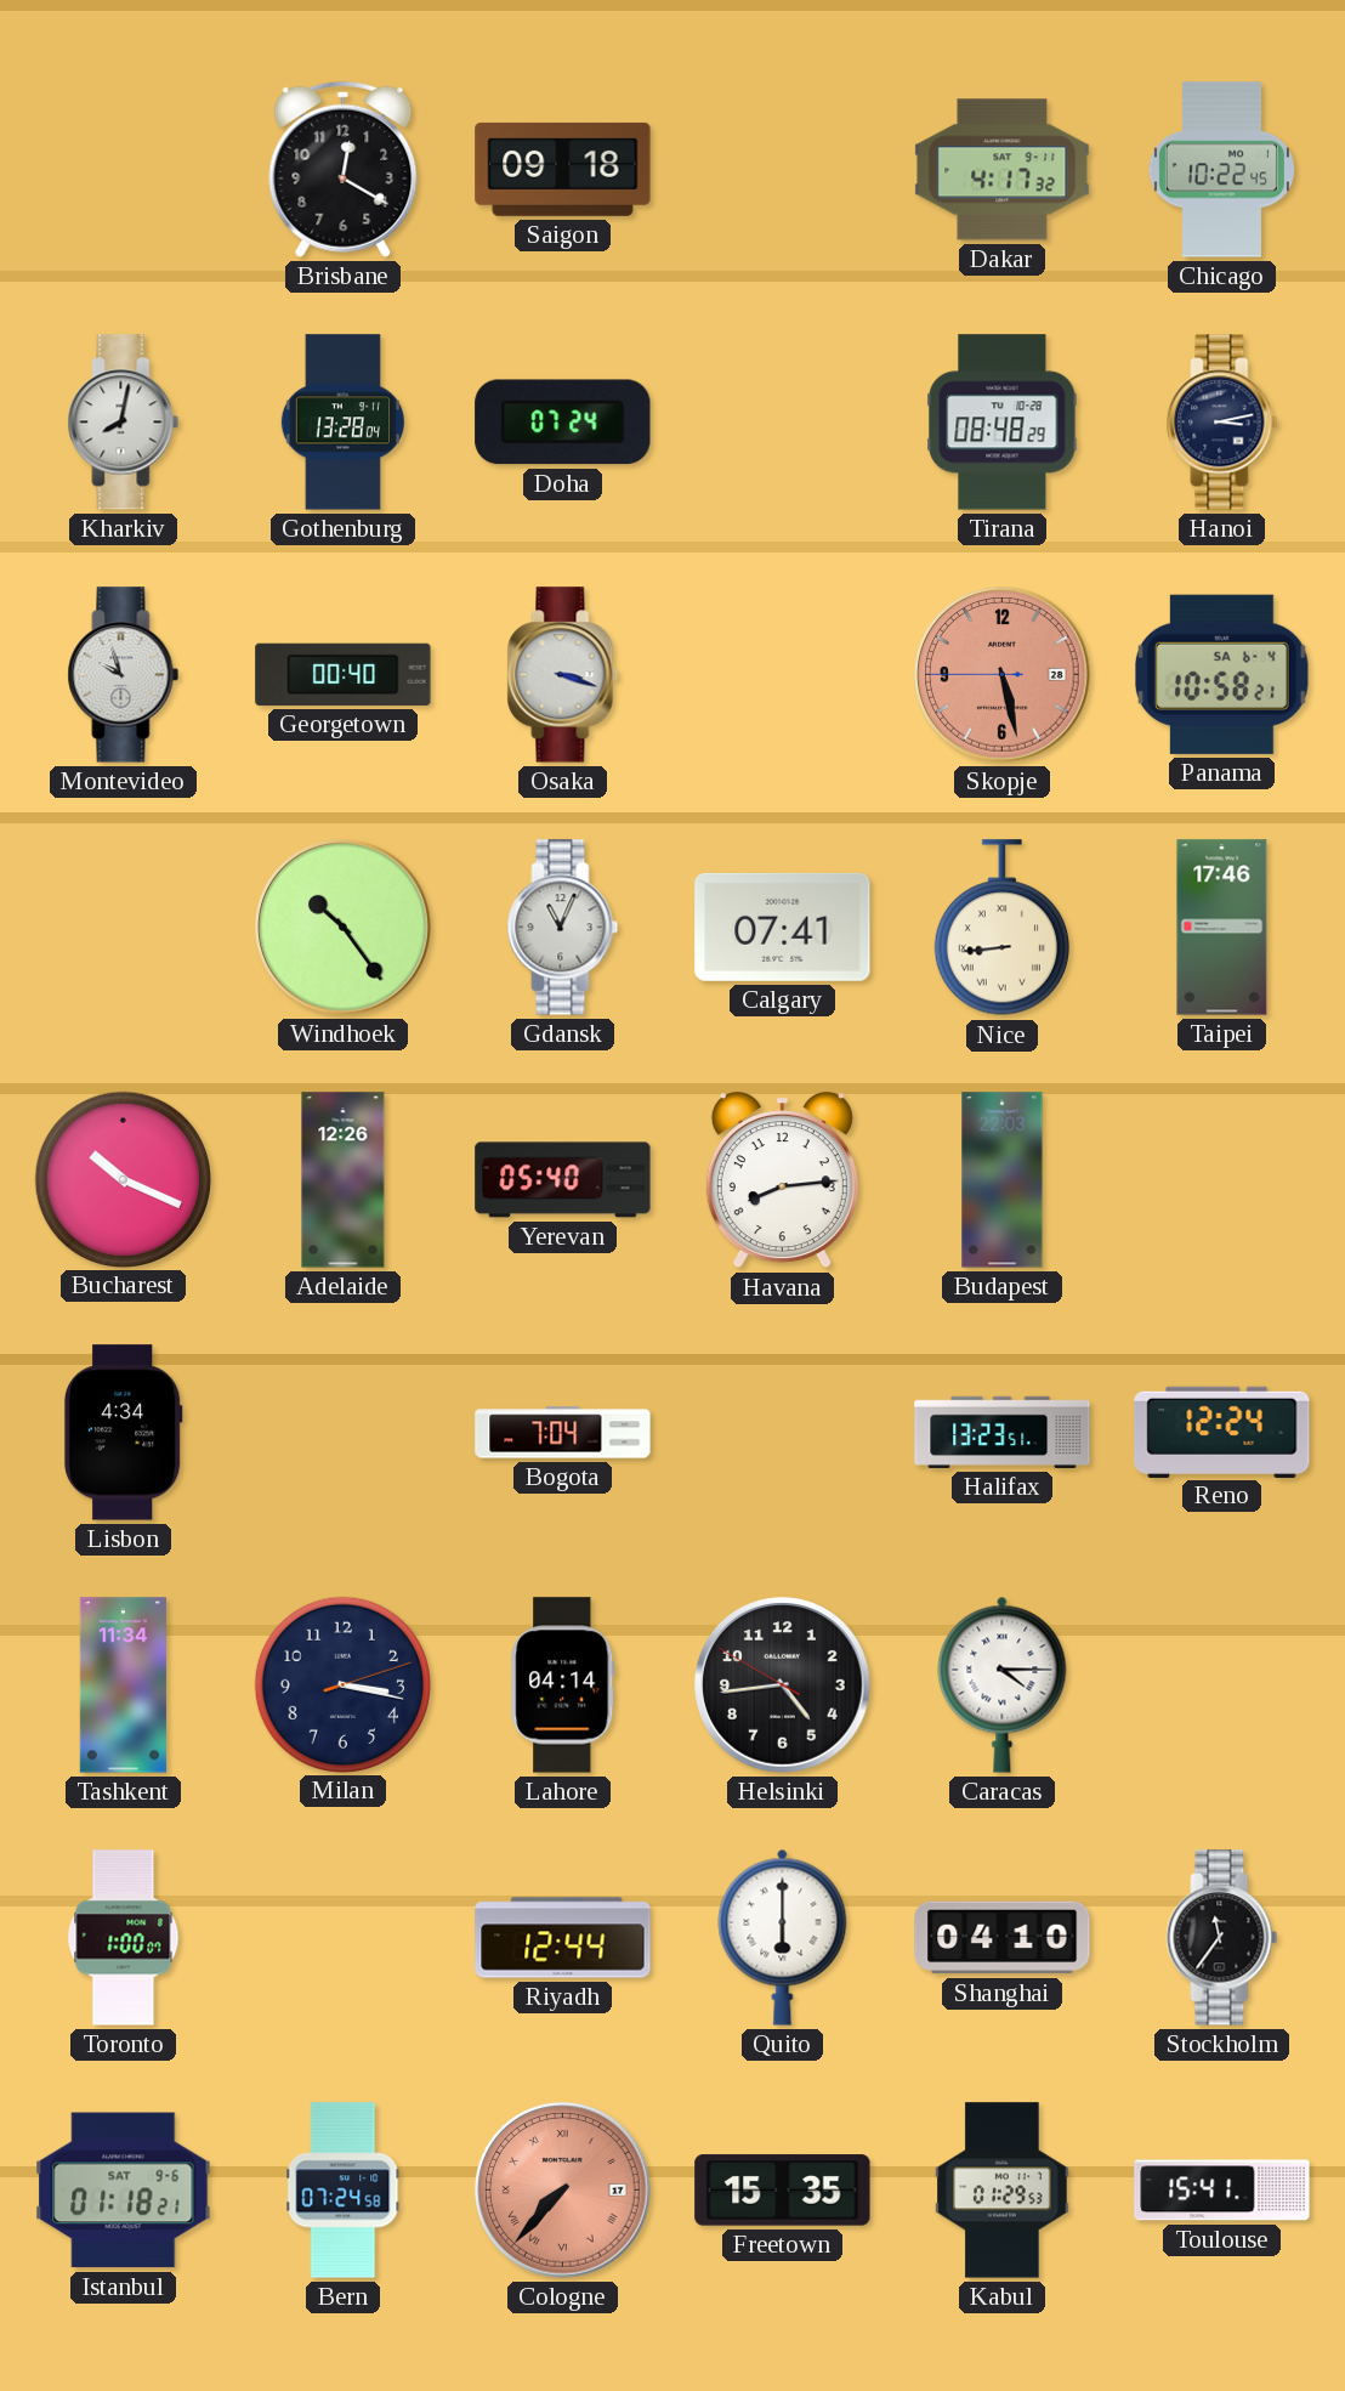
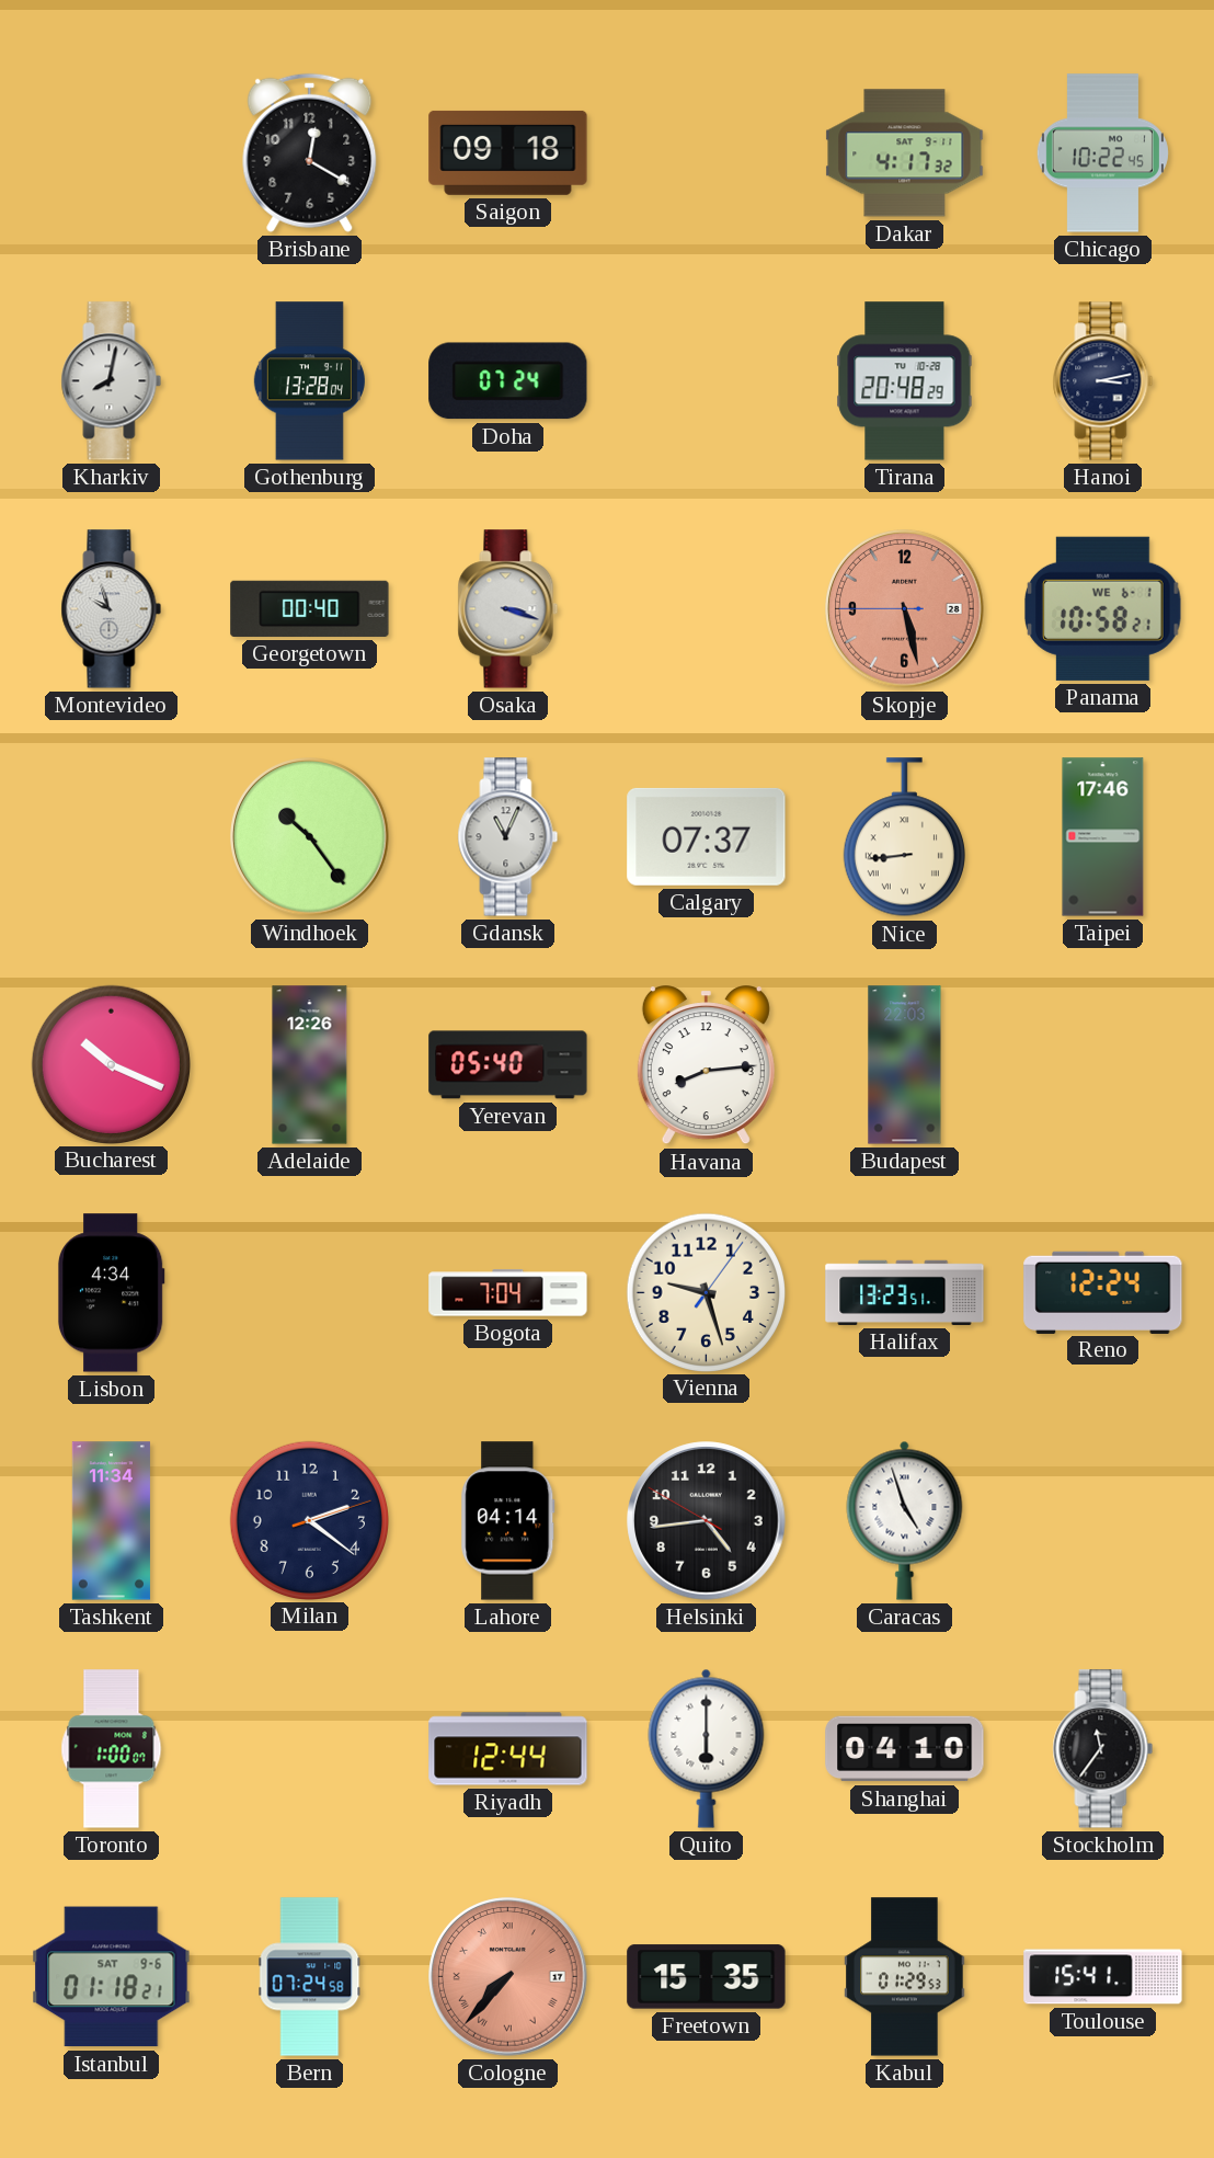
Tirana: 08:48 -> 20:48 (905, 381)
Panama date: SA 6-4 -> WE 6-1 (1103, 608)
Calgary: 07:41 -> 07:37 (707, 836)
Vienna: none -> 9:27 (706, 1292)
Milan: 3:17 -> 2:21 (309, 1520)
Caracas: 4:15 -> 4:57 (905, 1520)
